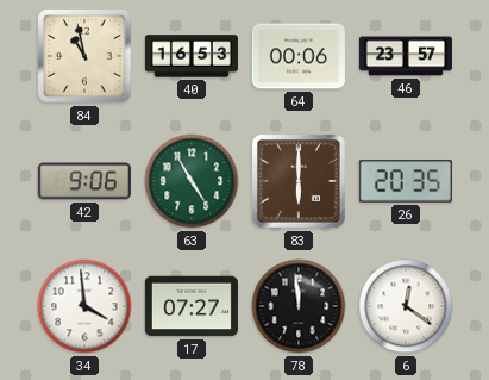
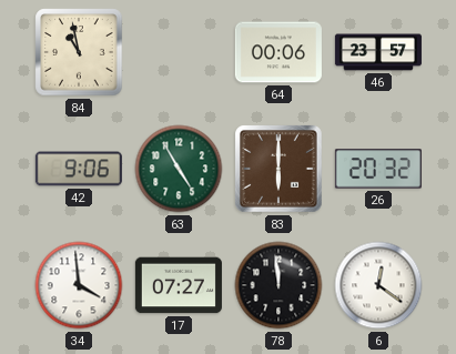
40: 16:53 -> none (192, 56)
26: 20:35 -> 20:32 (378, 169)
